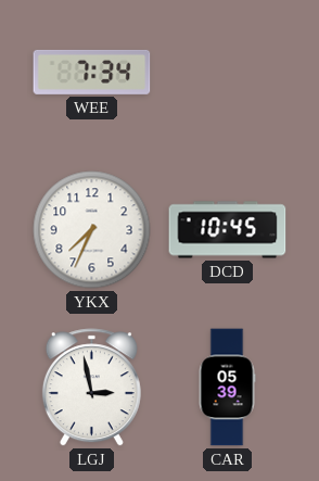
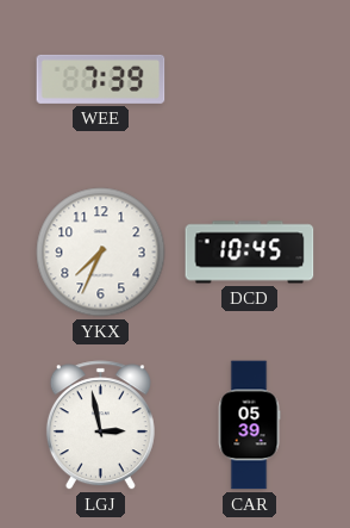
WEE: 7:34 -> 7:39 (101, 79)
